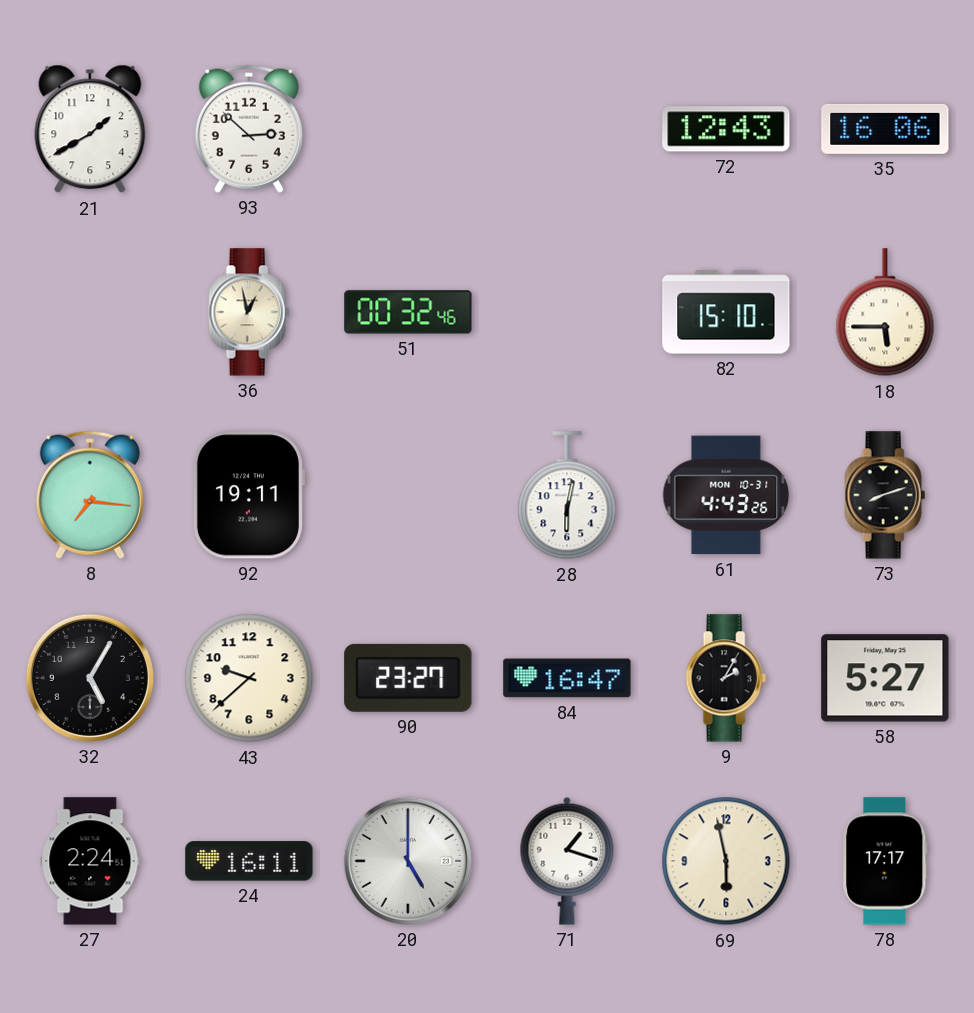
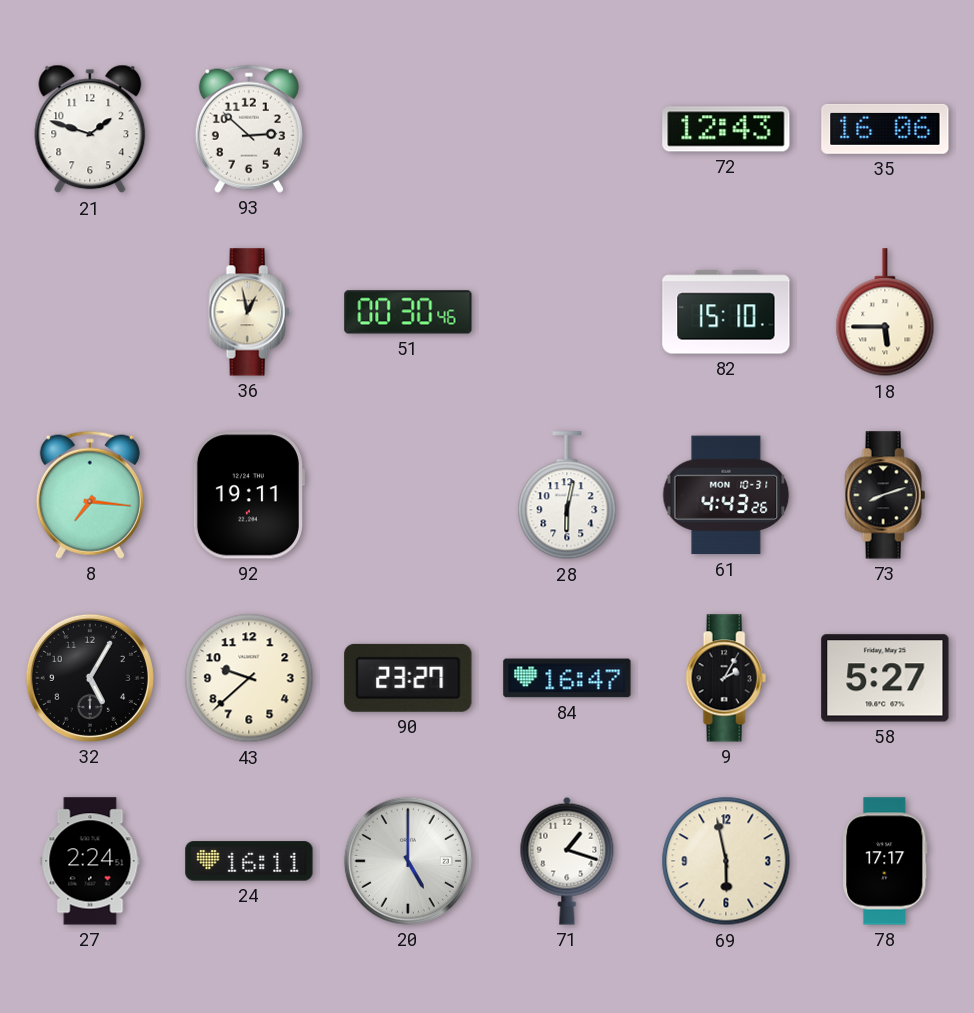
21: 1:40 -> 1:48 (90, 129)
51: 00:32 -> 00:30 (408, 312)
